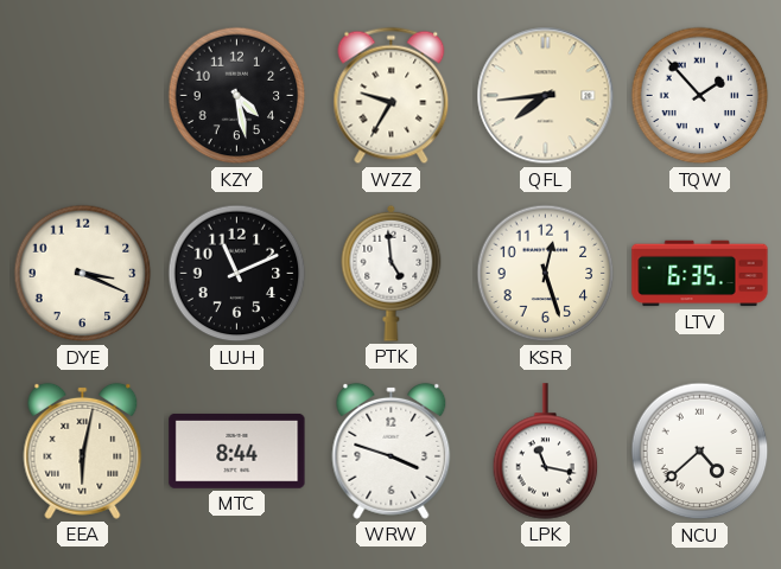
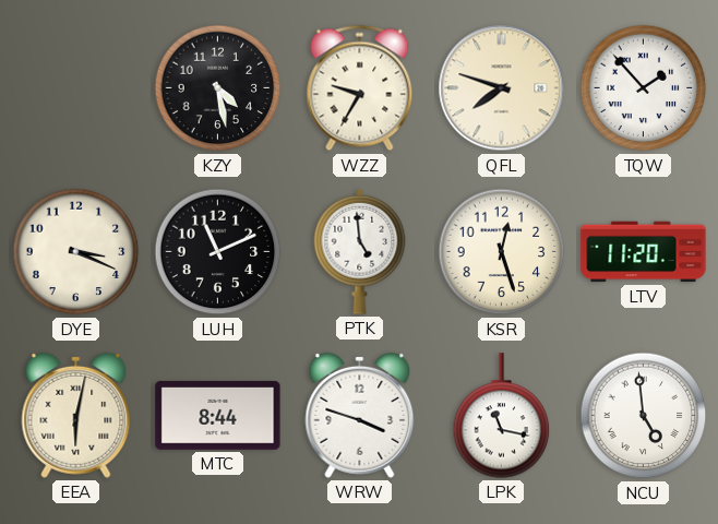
QFL: 7:44 -> 7:48 (502, 88)
LTV: 6:35 -> 11:20 (644, 252)
NCU: 4:38 -> 4:59 (644, 416)
